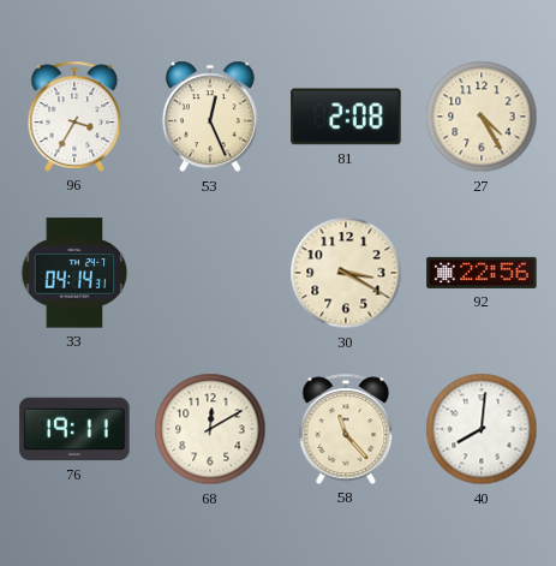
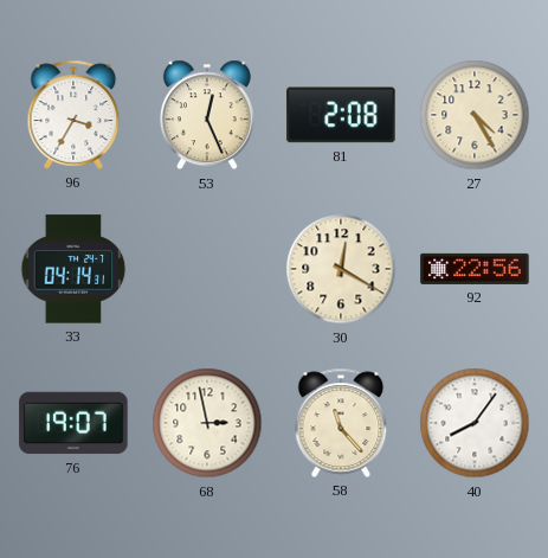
30: 3:20 -> 12:20 (341, 269)
76: 19:11 -> 19:07 (73, 423)
68: 12:10 -> 2:58 (207, 423)
40: 8:01 -> 8:06 (475, 423)
